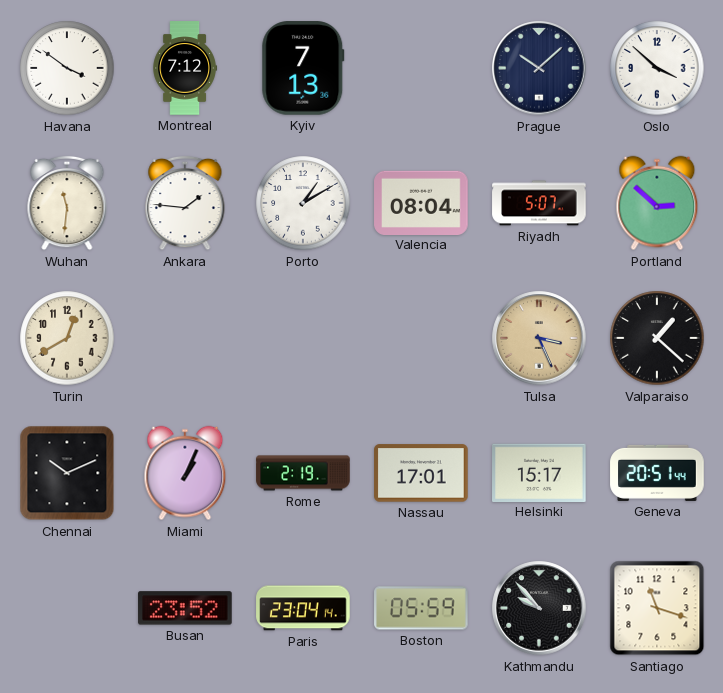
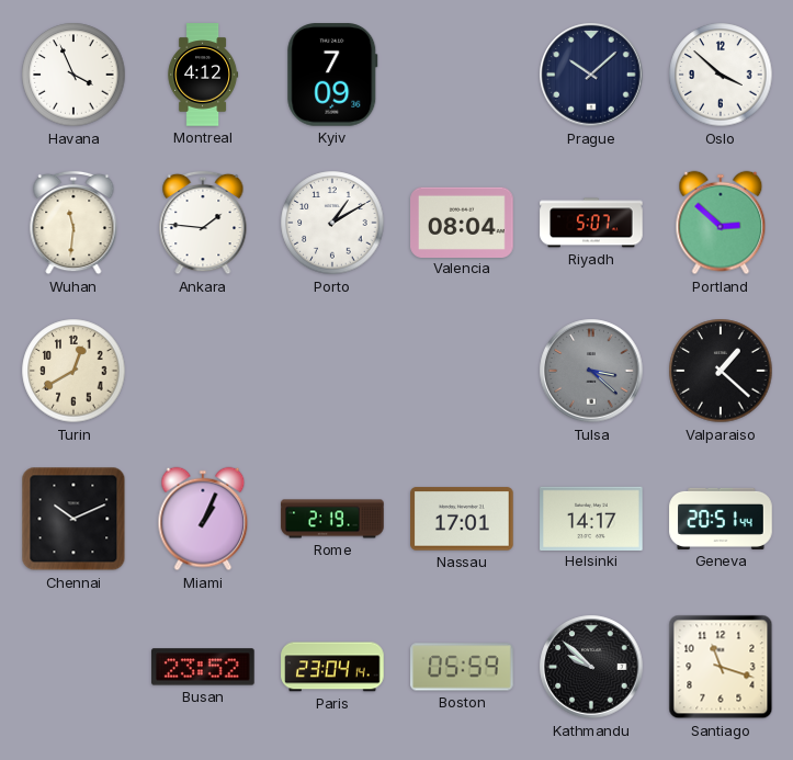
Havana: 3:51 -> 3:56 (73, 75)
Montreal: 7:12 -> 4:12 (203, 75)
Kyiv: 7:13 -> 7:09 (332, 75)
Tulsa: 3:26 -> 3:22 (591, 371)
Tulsa dial: champagne -> grey (591, 371)
Helsinki: 15:17 -> 14:17 (591, 518)
Kathmandu: 9:53 -> 9:52 (591, 667)
